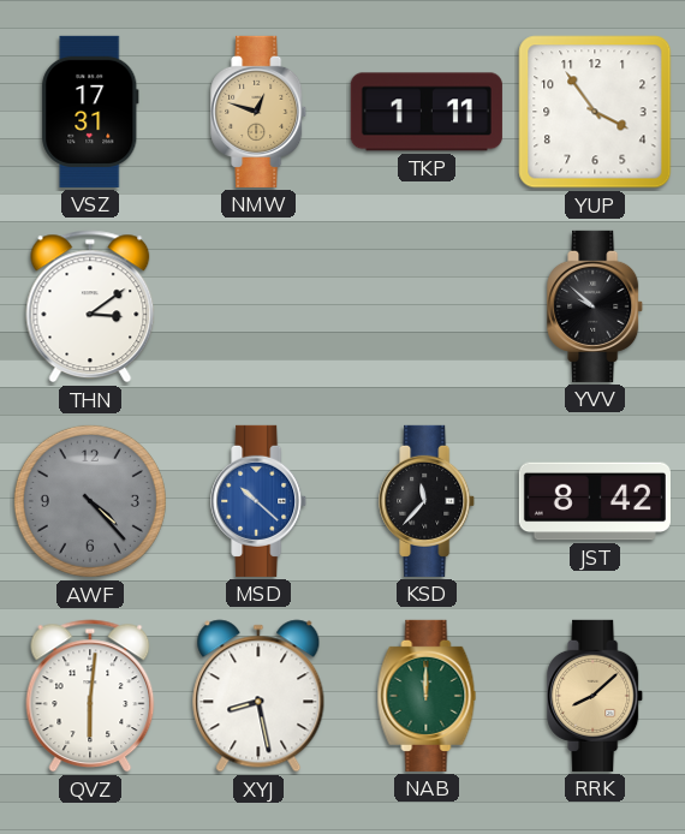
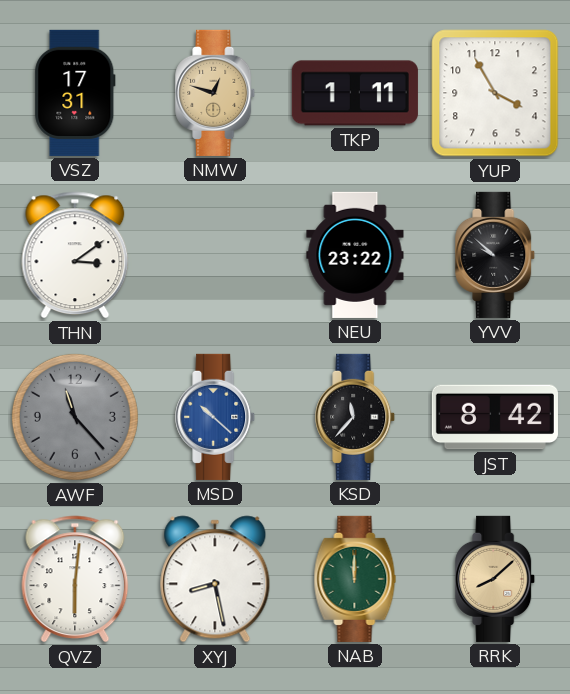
YUP: 3:54 -> 3:55 (495, 93)
NEU: none -> 23:22 (355, 255)
AWF: 4:23 -> 11:23 (75, 417)
